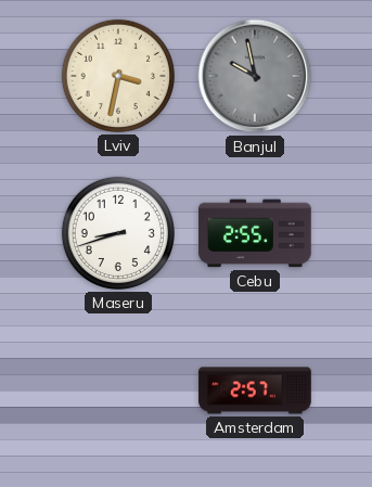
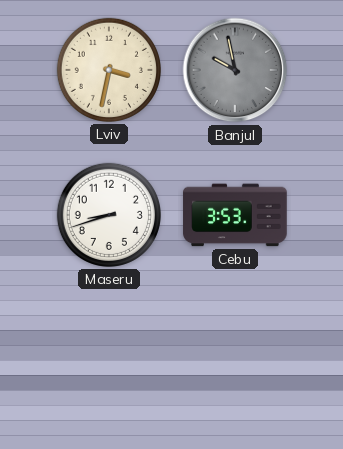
Cebu: 2:55 -> 3:53 (235, 215)
Amsterdam: 2:57 -> none (255, 390)
